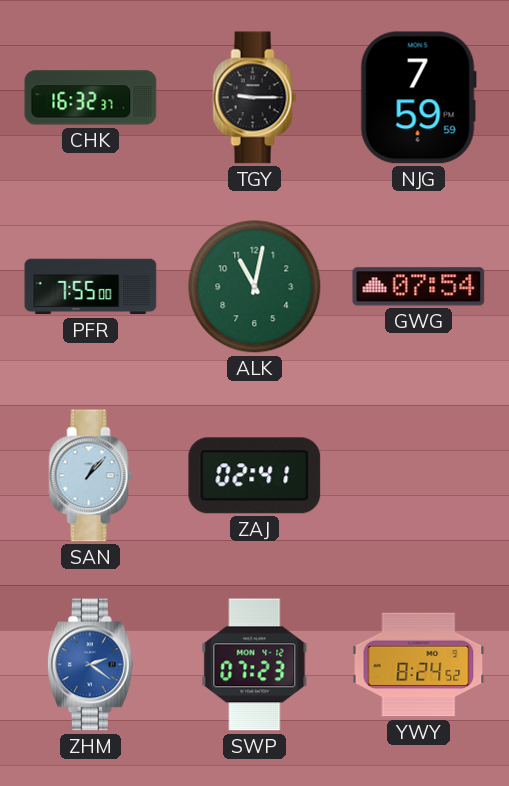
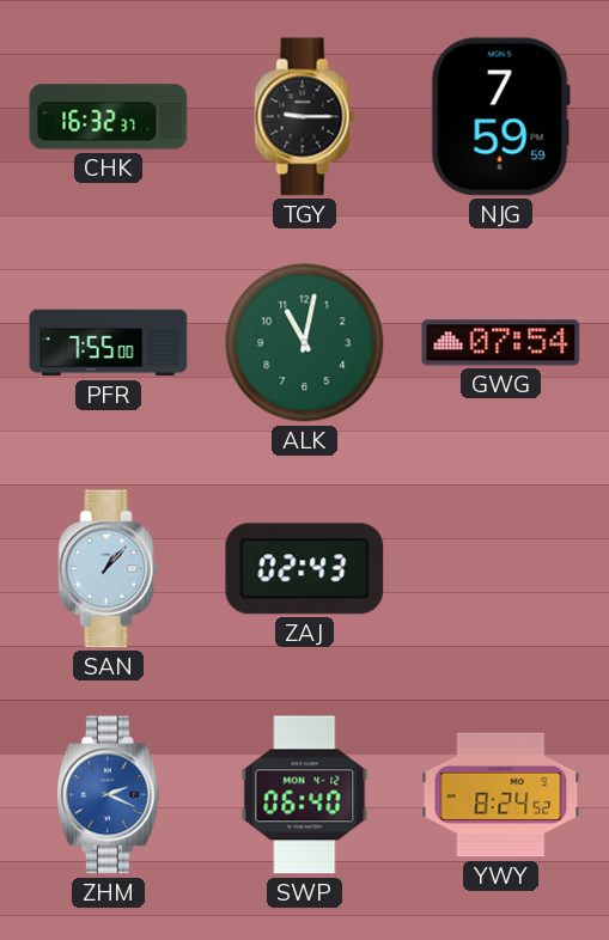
ZAJ: 02:41 -> 02:43 (305, 569)
ZHM: 2:21 -> 2:19 (108, 795)
SWP: 07:23 -> 06:40 (305, 795)
